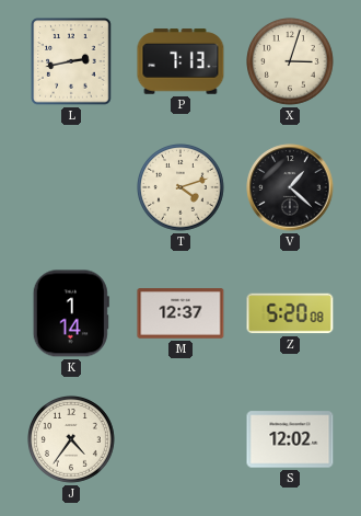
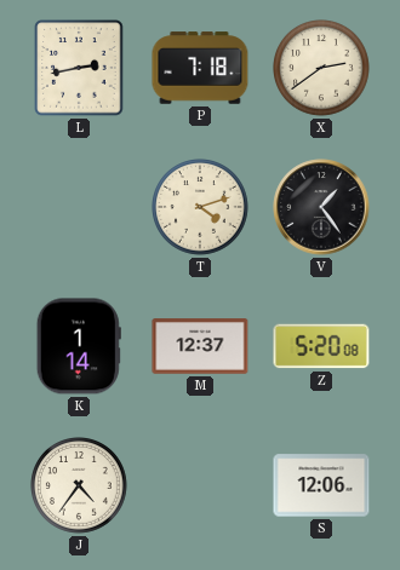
P: 7:13 -> 7:18 (200, 68)
X: 3:03 -> 2:39 (322, 69)
V: 1:22 -> 1:24 (321, 207)
S: 12:02 -> 12:06 (321, 485)
